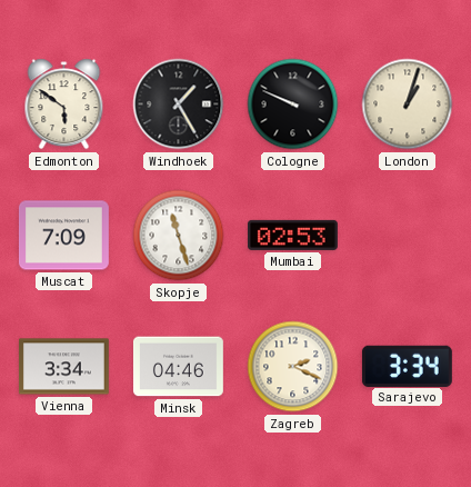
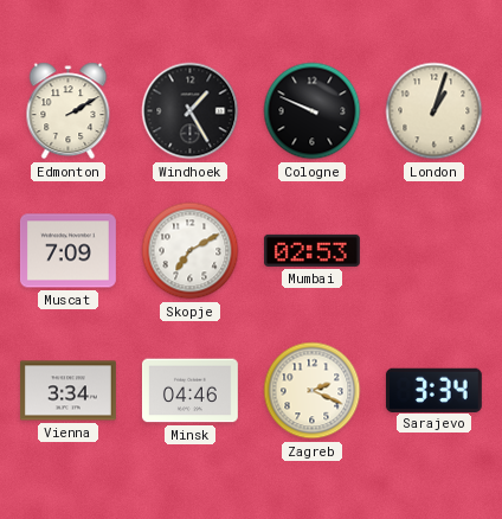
Edmonton: 5:51 -> 2:10 (69, 111)
Skopje: 11:27 -> 7:10 (191, 251)
